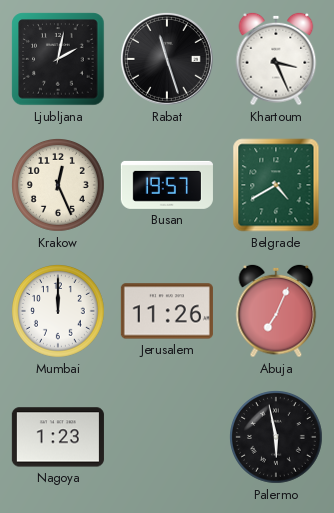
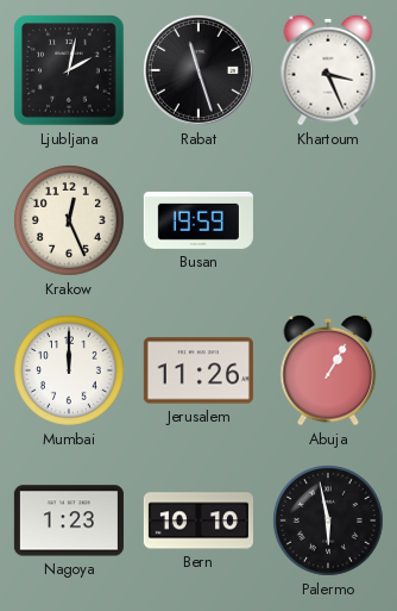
Busan: 19:57 -> 19:59 (198, 220)
Belgrade: 4:40 -> none (276, 185)
Abuja: 7:04 -> 1:05 (328, 370)
Bern: none -> 10:10 (198, 520)
